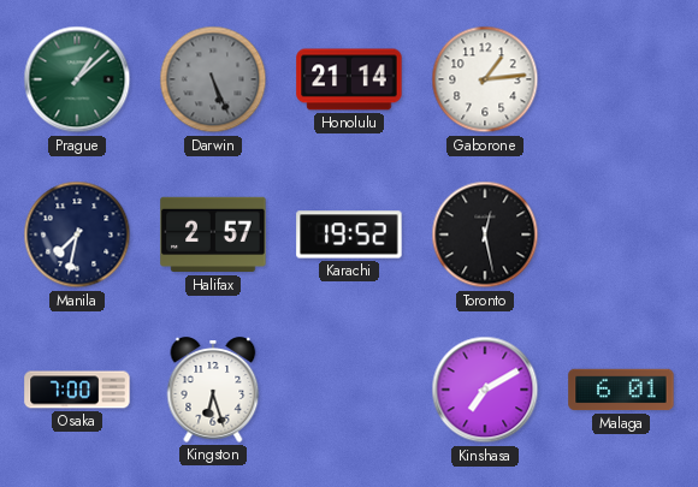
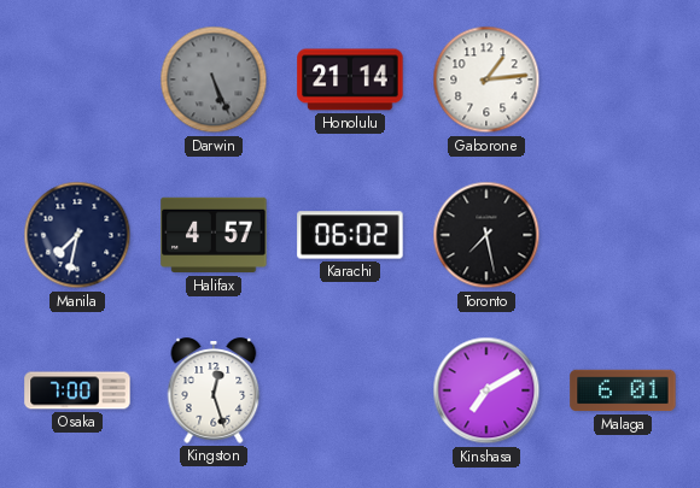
Prague: 1:08 -> none (77, 79)
Halifax: 2:57 -> 4:57 (214, 235)
Karachi: 19:52 -> 06:02 (350, 235)
Toronto: 12:28 -> 7:28 (486, 235)
Kingston: 6:27 -> 12:27 (214, 390)
